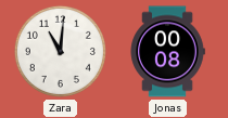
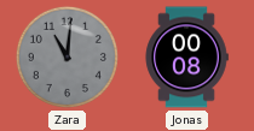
Zara dial: white -> grey (67, 56)
